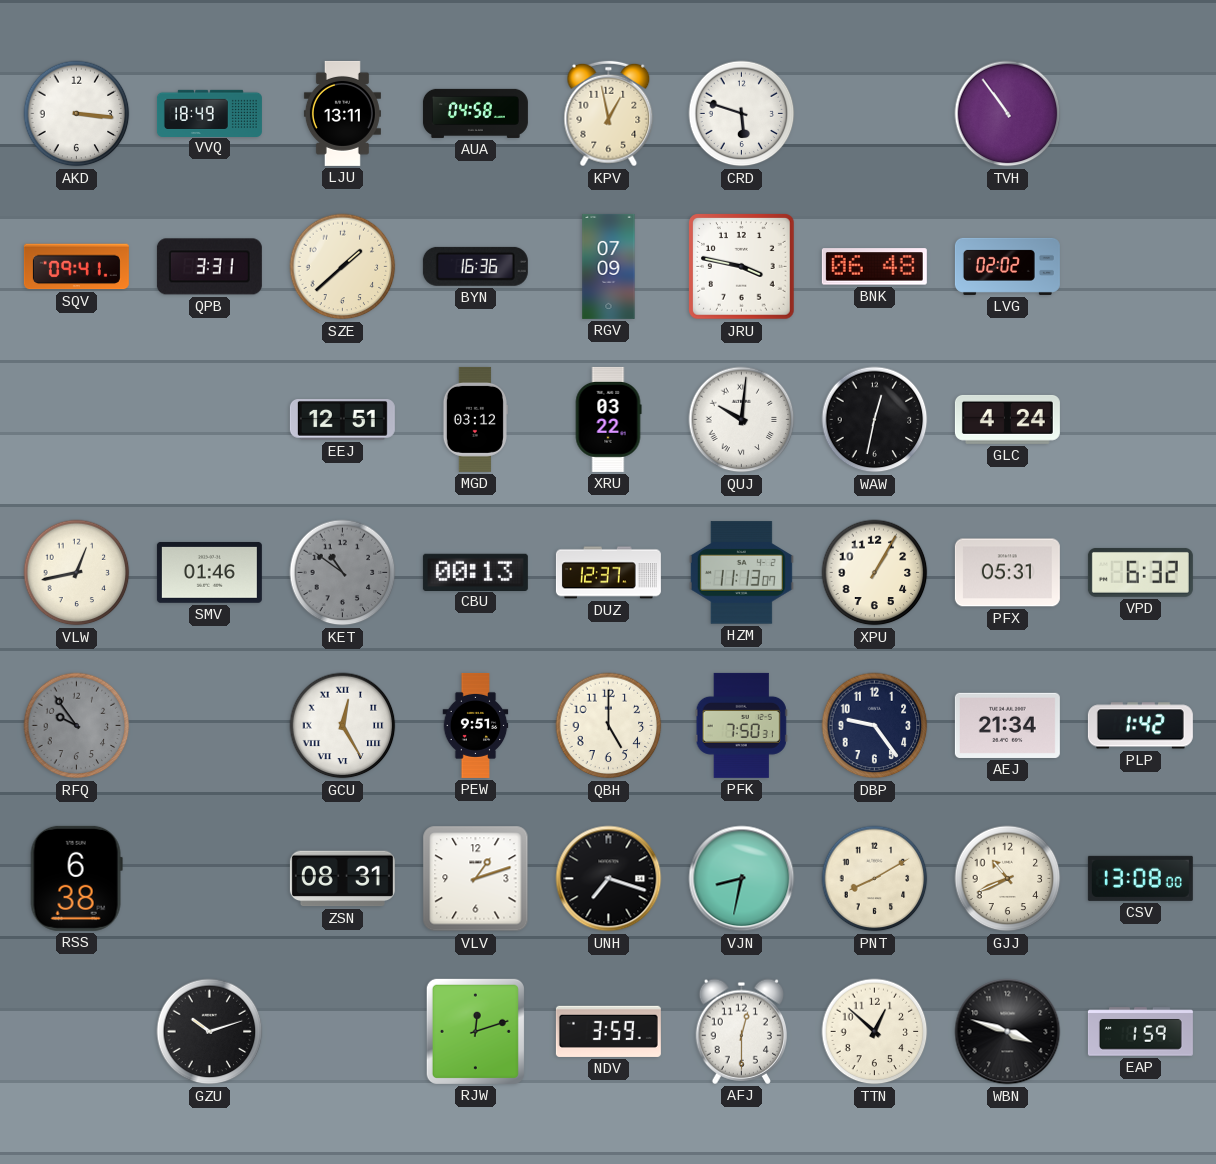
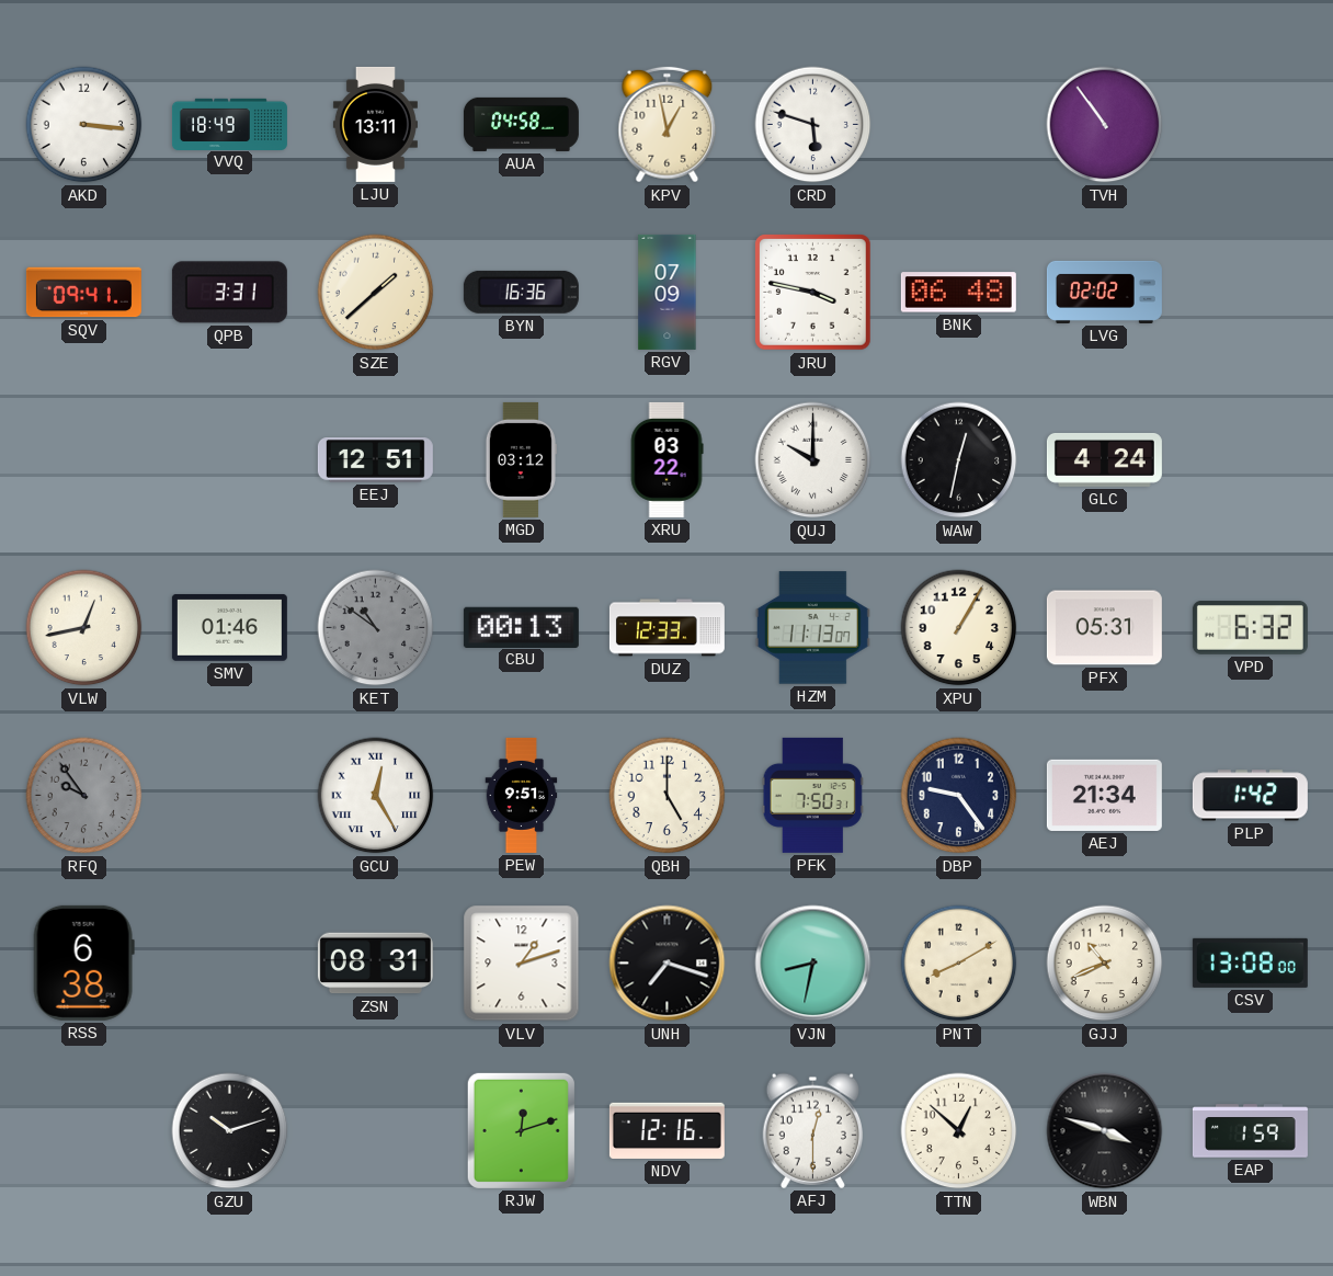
QUJ: 10:01 -> 10:00 (813, 460)
DUZ: 12:37 -> 12:33 (666, 628)
NDV: 3:59 -> 12:16 (666, 1130)
